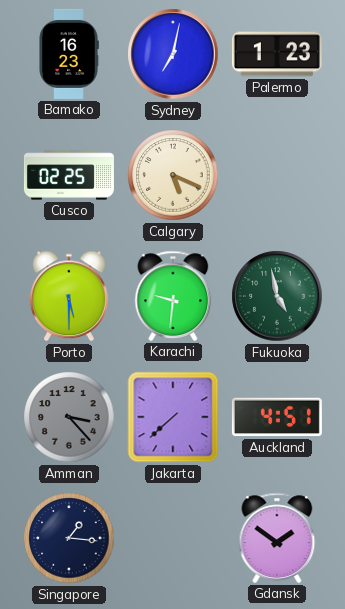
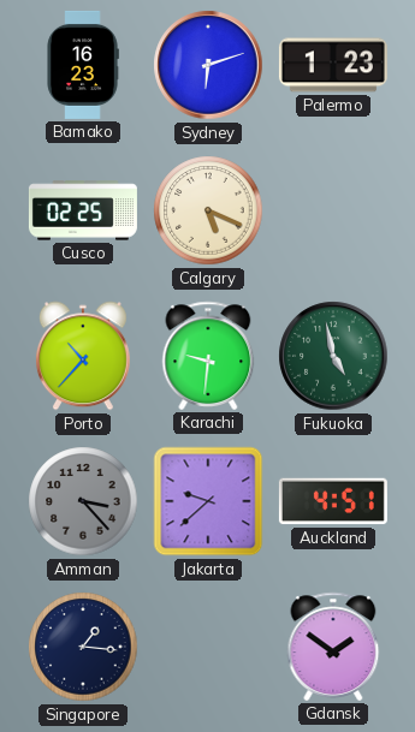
Sydney: 7:02 -> 6:12 (208, 65)
Porto: 5:30 -> 10:37 (83, 356)
Jakarta: 7:38 -> 9:38 (208, 501)
